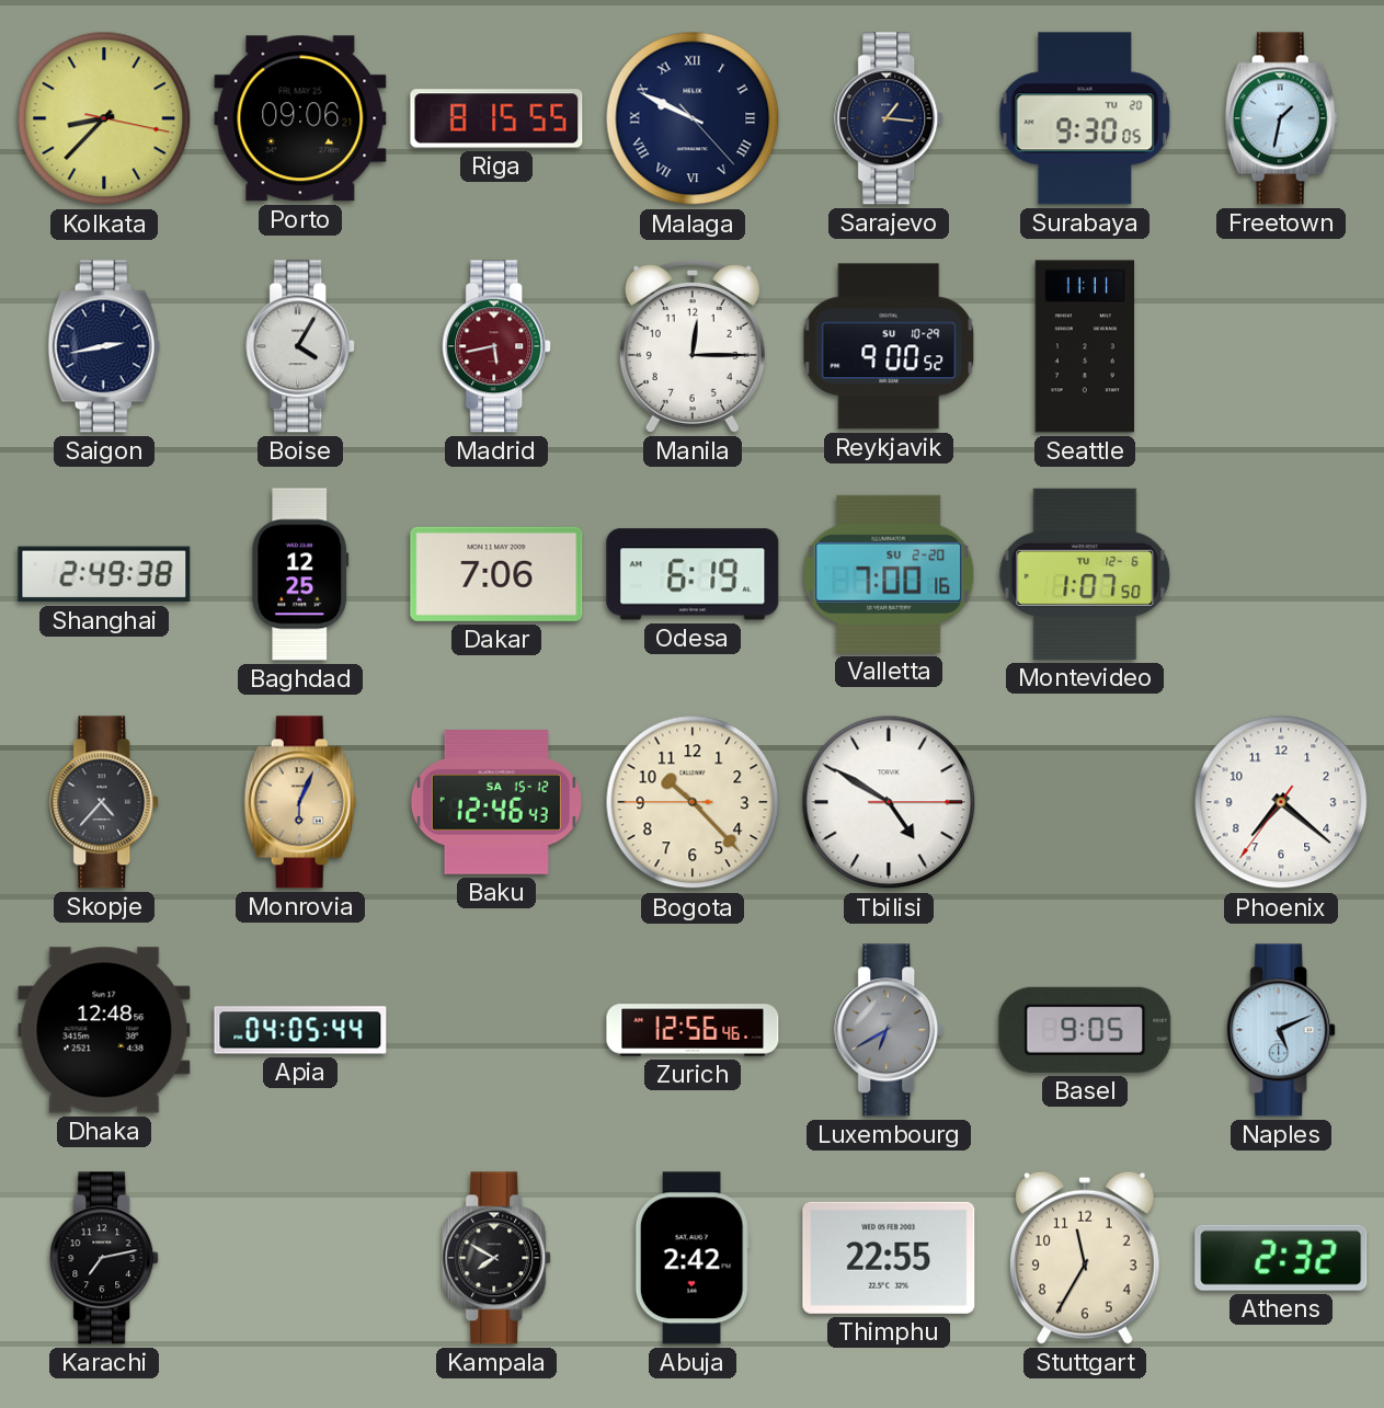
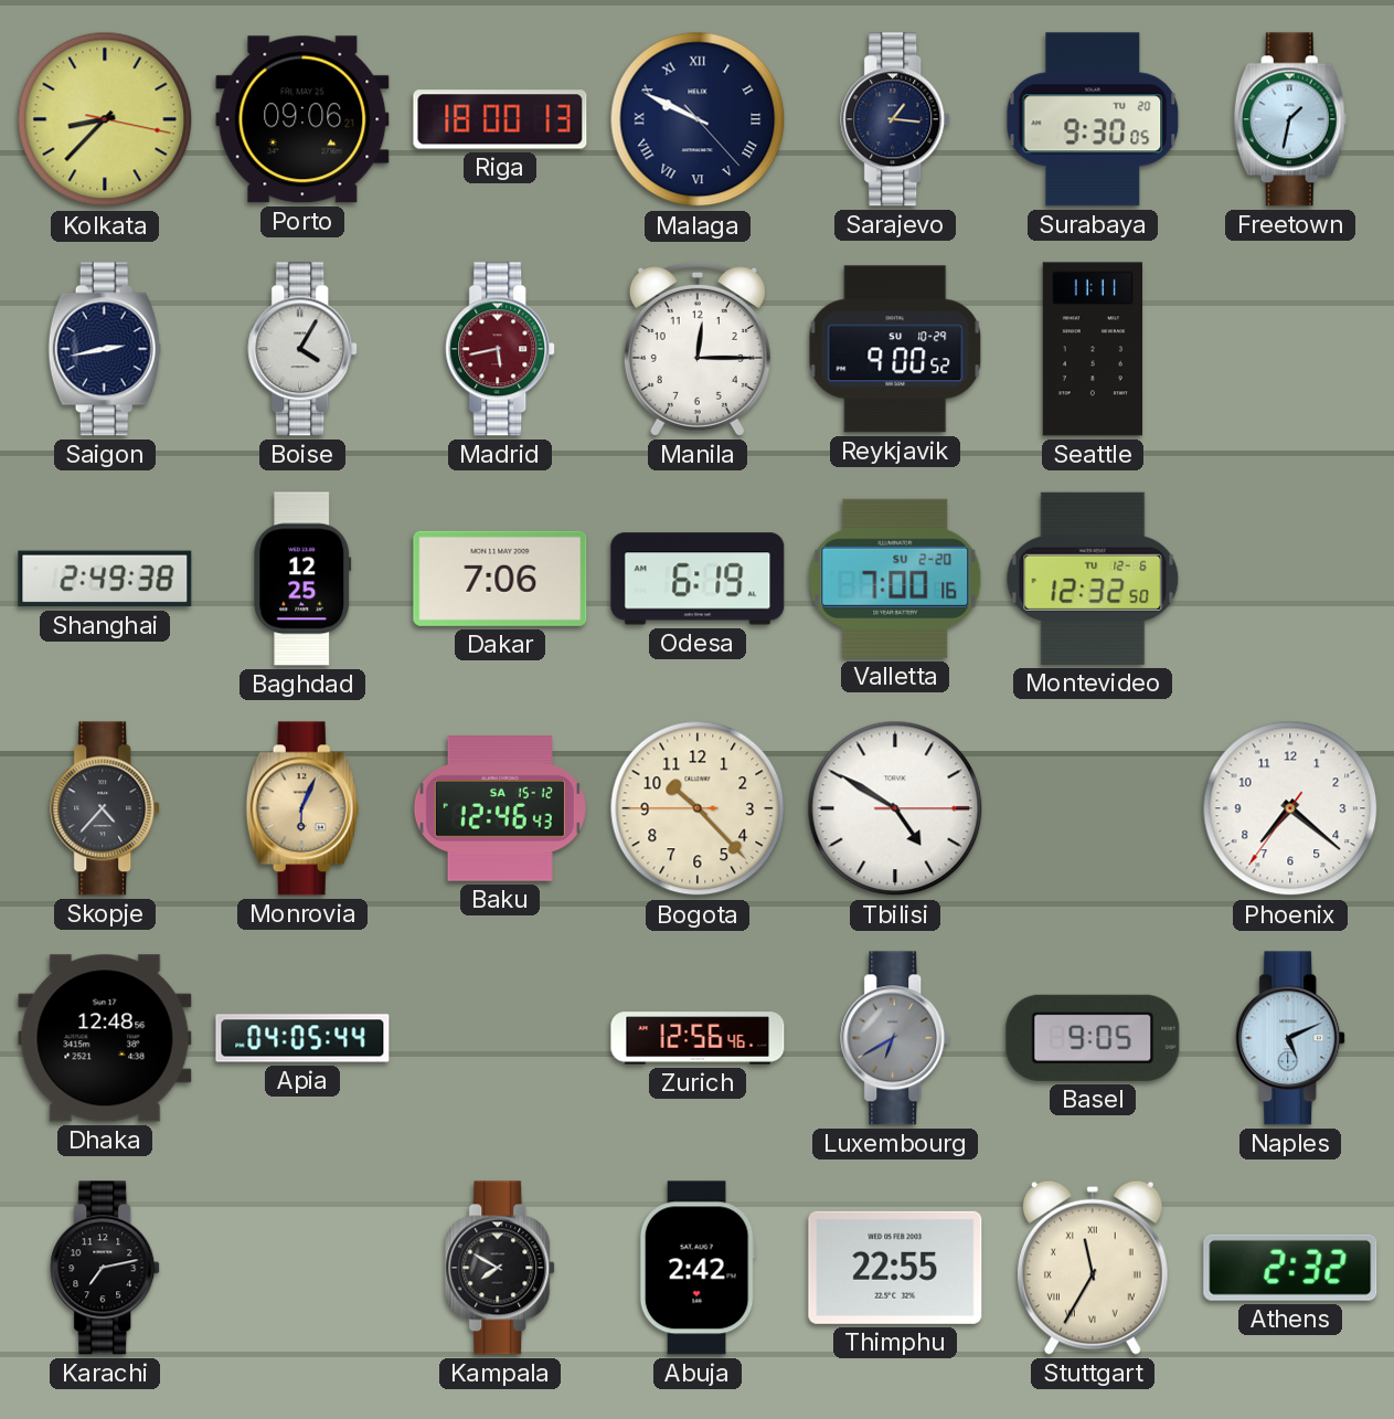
Riga: 8:15 -> 18:00 (500, 119)
Montevideo: 1:07 -> 12:32 (1093, 579)
Stuttgart numerals: Arabic -> Roman (1093, 1268)
